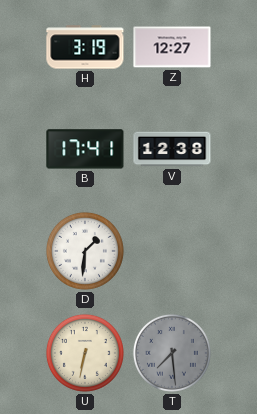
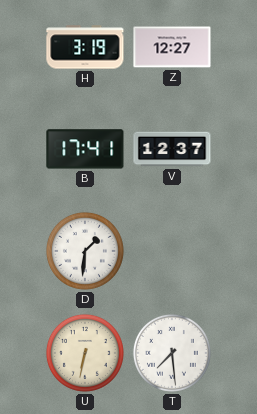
V: 12:38 -> 12:37 (172, 149)
T dial: grey -> white (172, 353)
